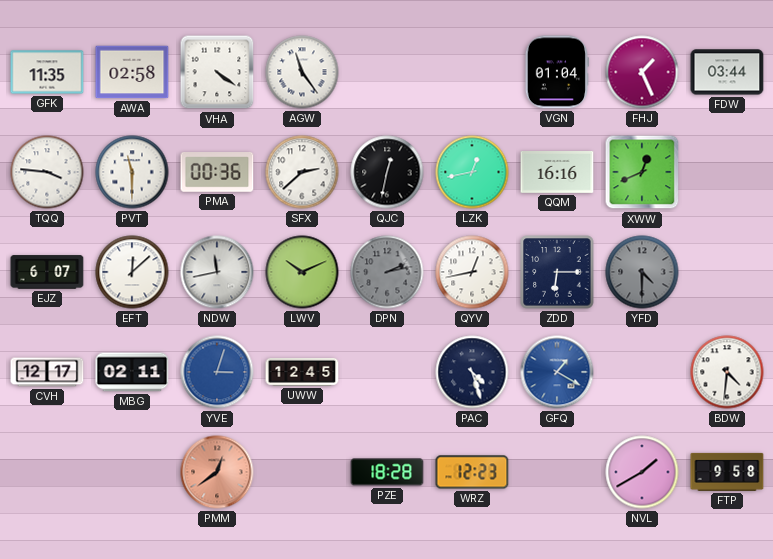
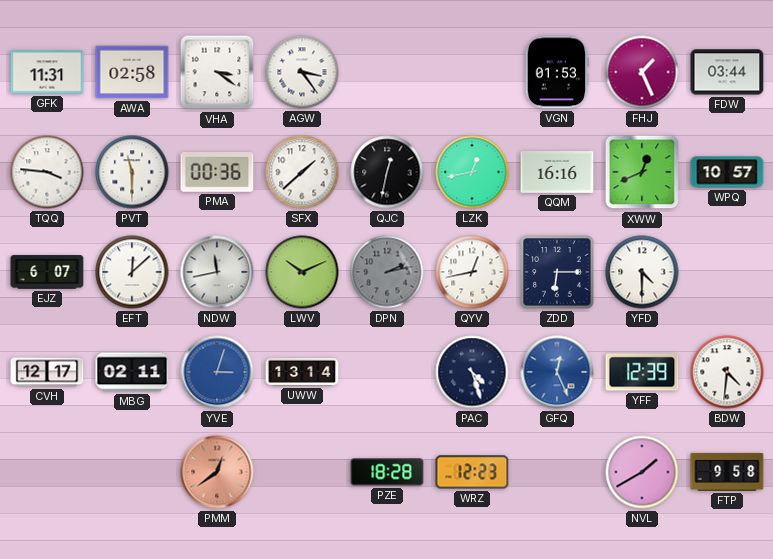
GFK: 11:35 -> 11:31 (47, 72)
VHA: 4:21 -> 3:21 (217, 72)
AGW: 11:24 -> 3:24 (302, 72)
VGN: 01:04 -> 01:53 (557, 72)
SFX: 2:38 -> 1:38 (302, 172)
WPQ: none -> 10:57 (727, 172)
YFD dial: grey -> white (642, 272)
UWW: 12:45 -> 13:14 (302, 372)
GFQ: 1:20 -> 12:26 (557, 372)
YFF: none -> 12:39 (642, 372)
